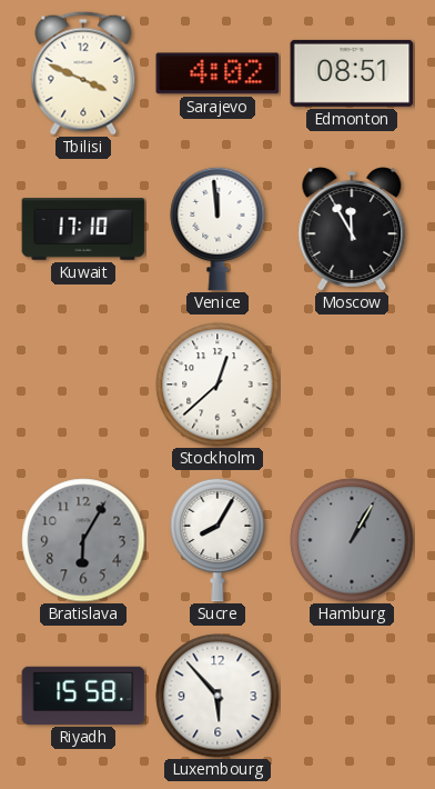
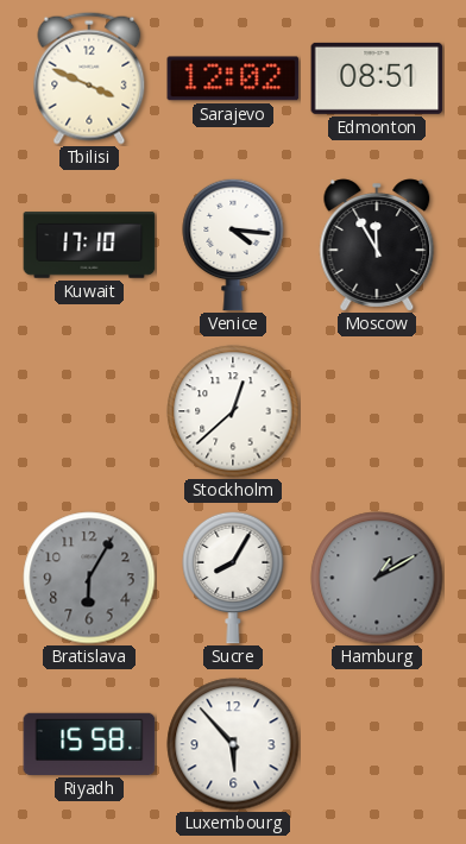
Sarajevo: 4:02 -> 12:02 (233, 78)
Venice: 11:59 -> 4:16 (233, 245)
Hamburg: 1:05 -> 1:10 (377, 578)
